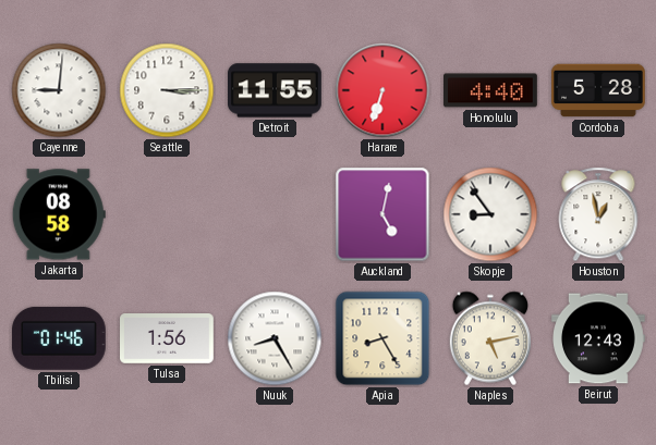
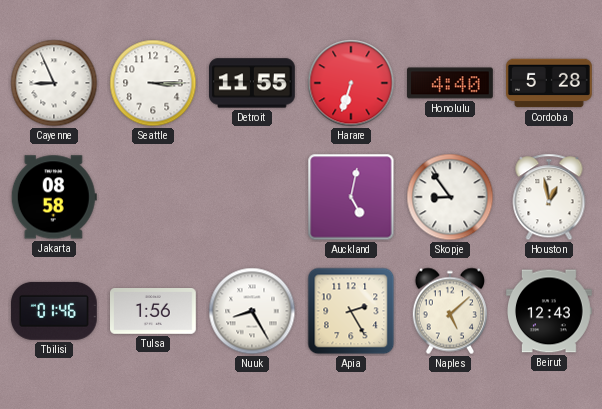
Cayenne: 9:01 -> 8:56 (54, 83)
Apia: 8:25 -> 2:25 (351, 311)
Naples: 5:13 -> 5:08 (450, 311)
